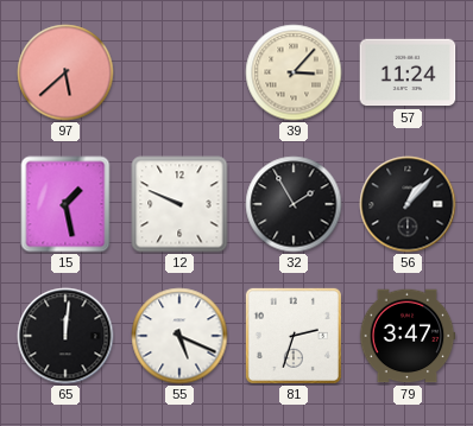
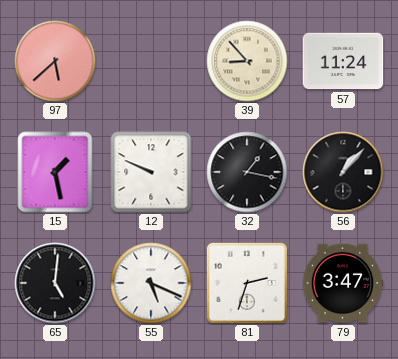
39: 3:07 -> 8:53 (247, 61)
32: 1:55 -> 1:17 (247, 172)
65: 12:01 -> 5:01 (55, 283)
